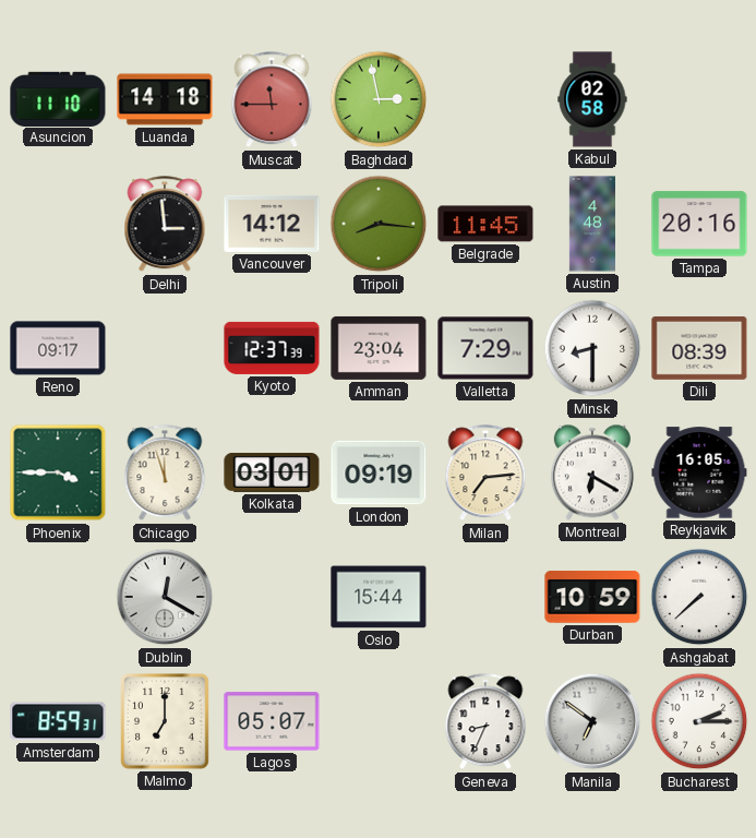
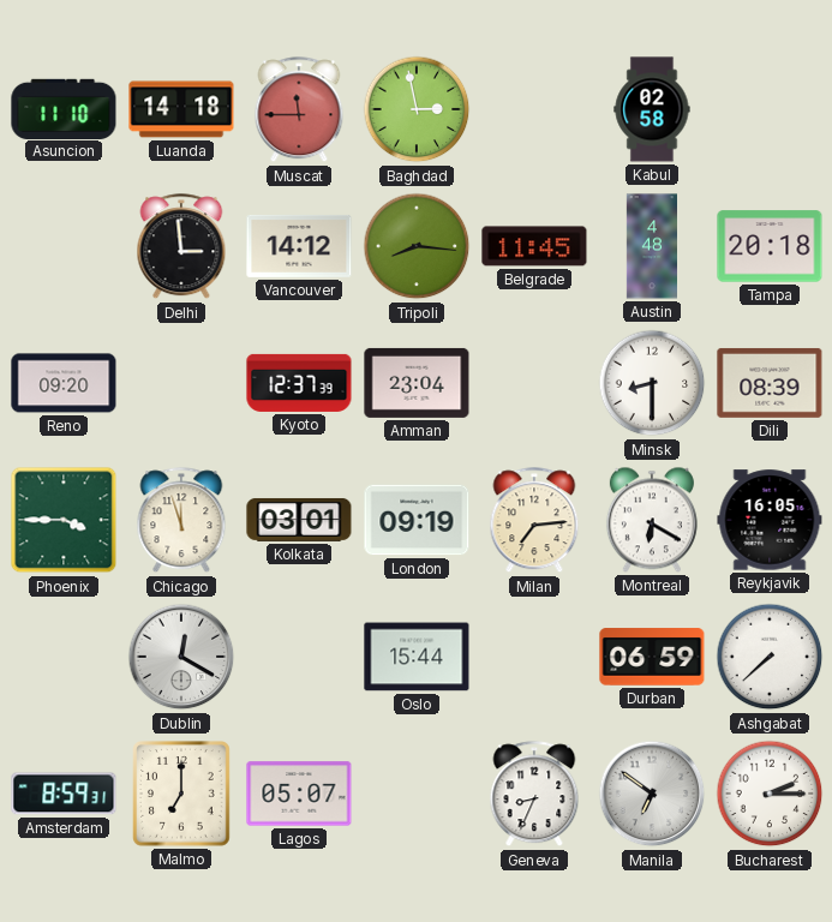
Tampa: 20:16 -> 20:18 (770, 246)
Reno: 09:17 -> 09:20 (64, 383)
Valletta: 7:29 -> none (485, 348)
Durban: 10:59 -> 06:59 (652, 657)
